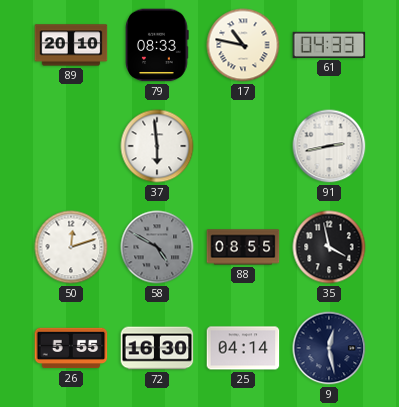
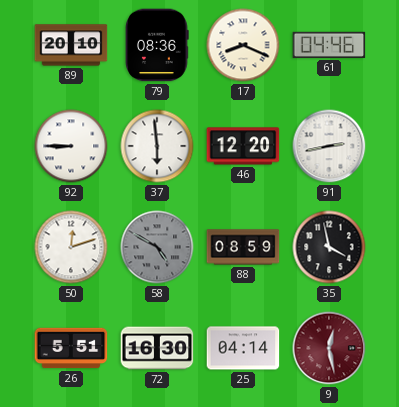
79: 08:33 -> 08:36 (157, 45)
17: 10:47 -> 8:19 (243, 45)
61: 04:33 -> 04:46 (329, 45)
92: none -> 8:45 (71, 146)
46: none -> 12:20 (243, 146)
88: 08:55 -> 08:59 (243, 247)
26: 5:55 -> 5:51 (71, 348)
9 dial: navy -> burgundy (329, 348)
